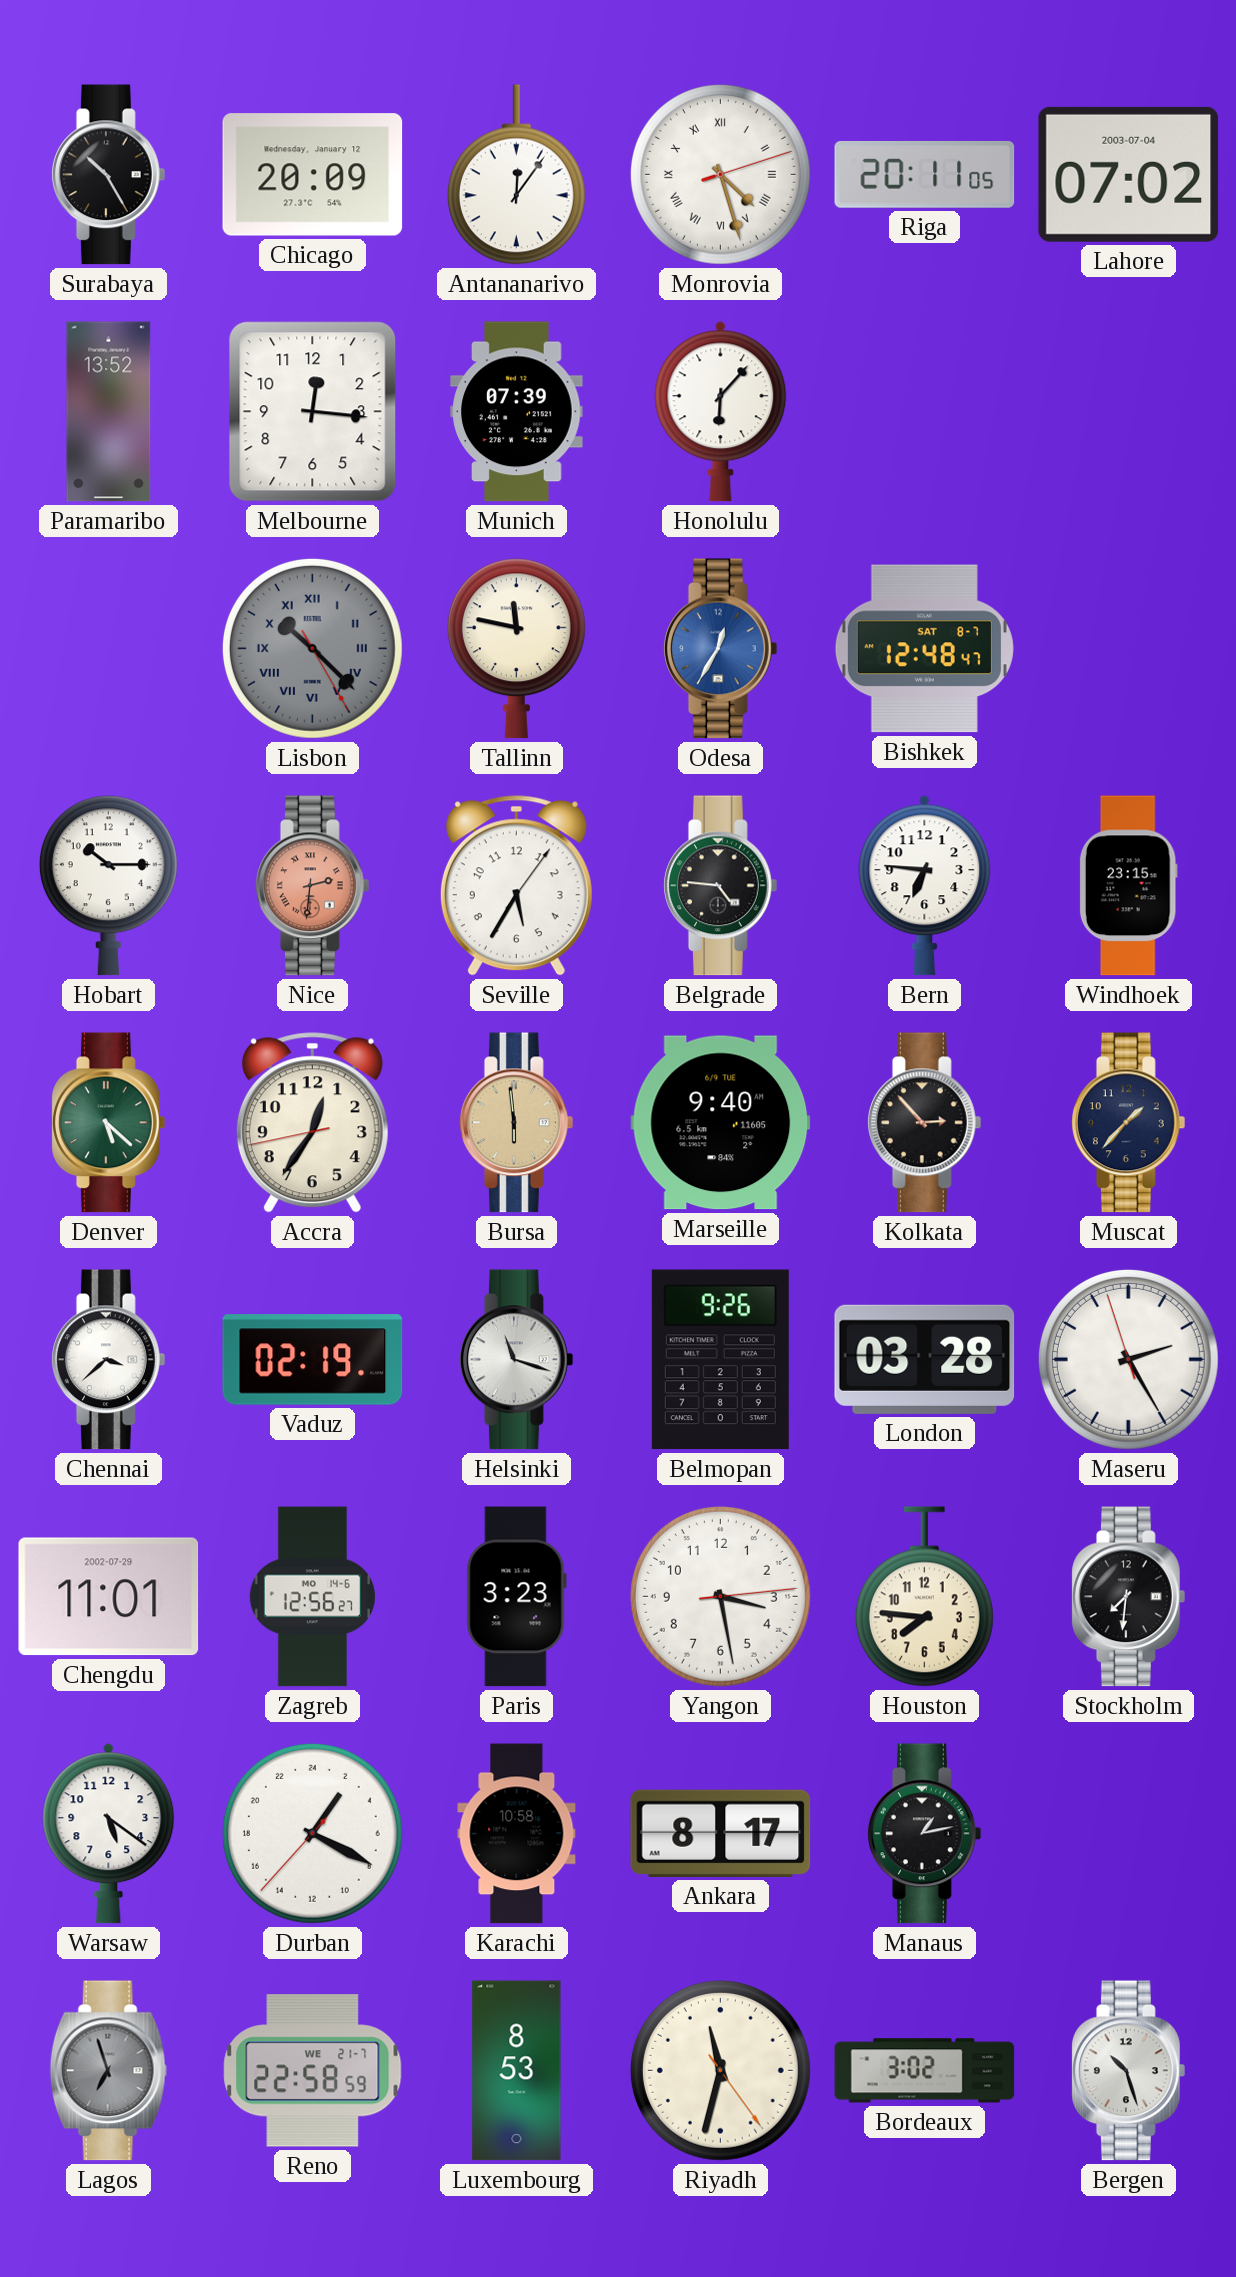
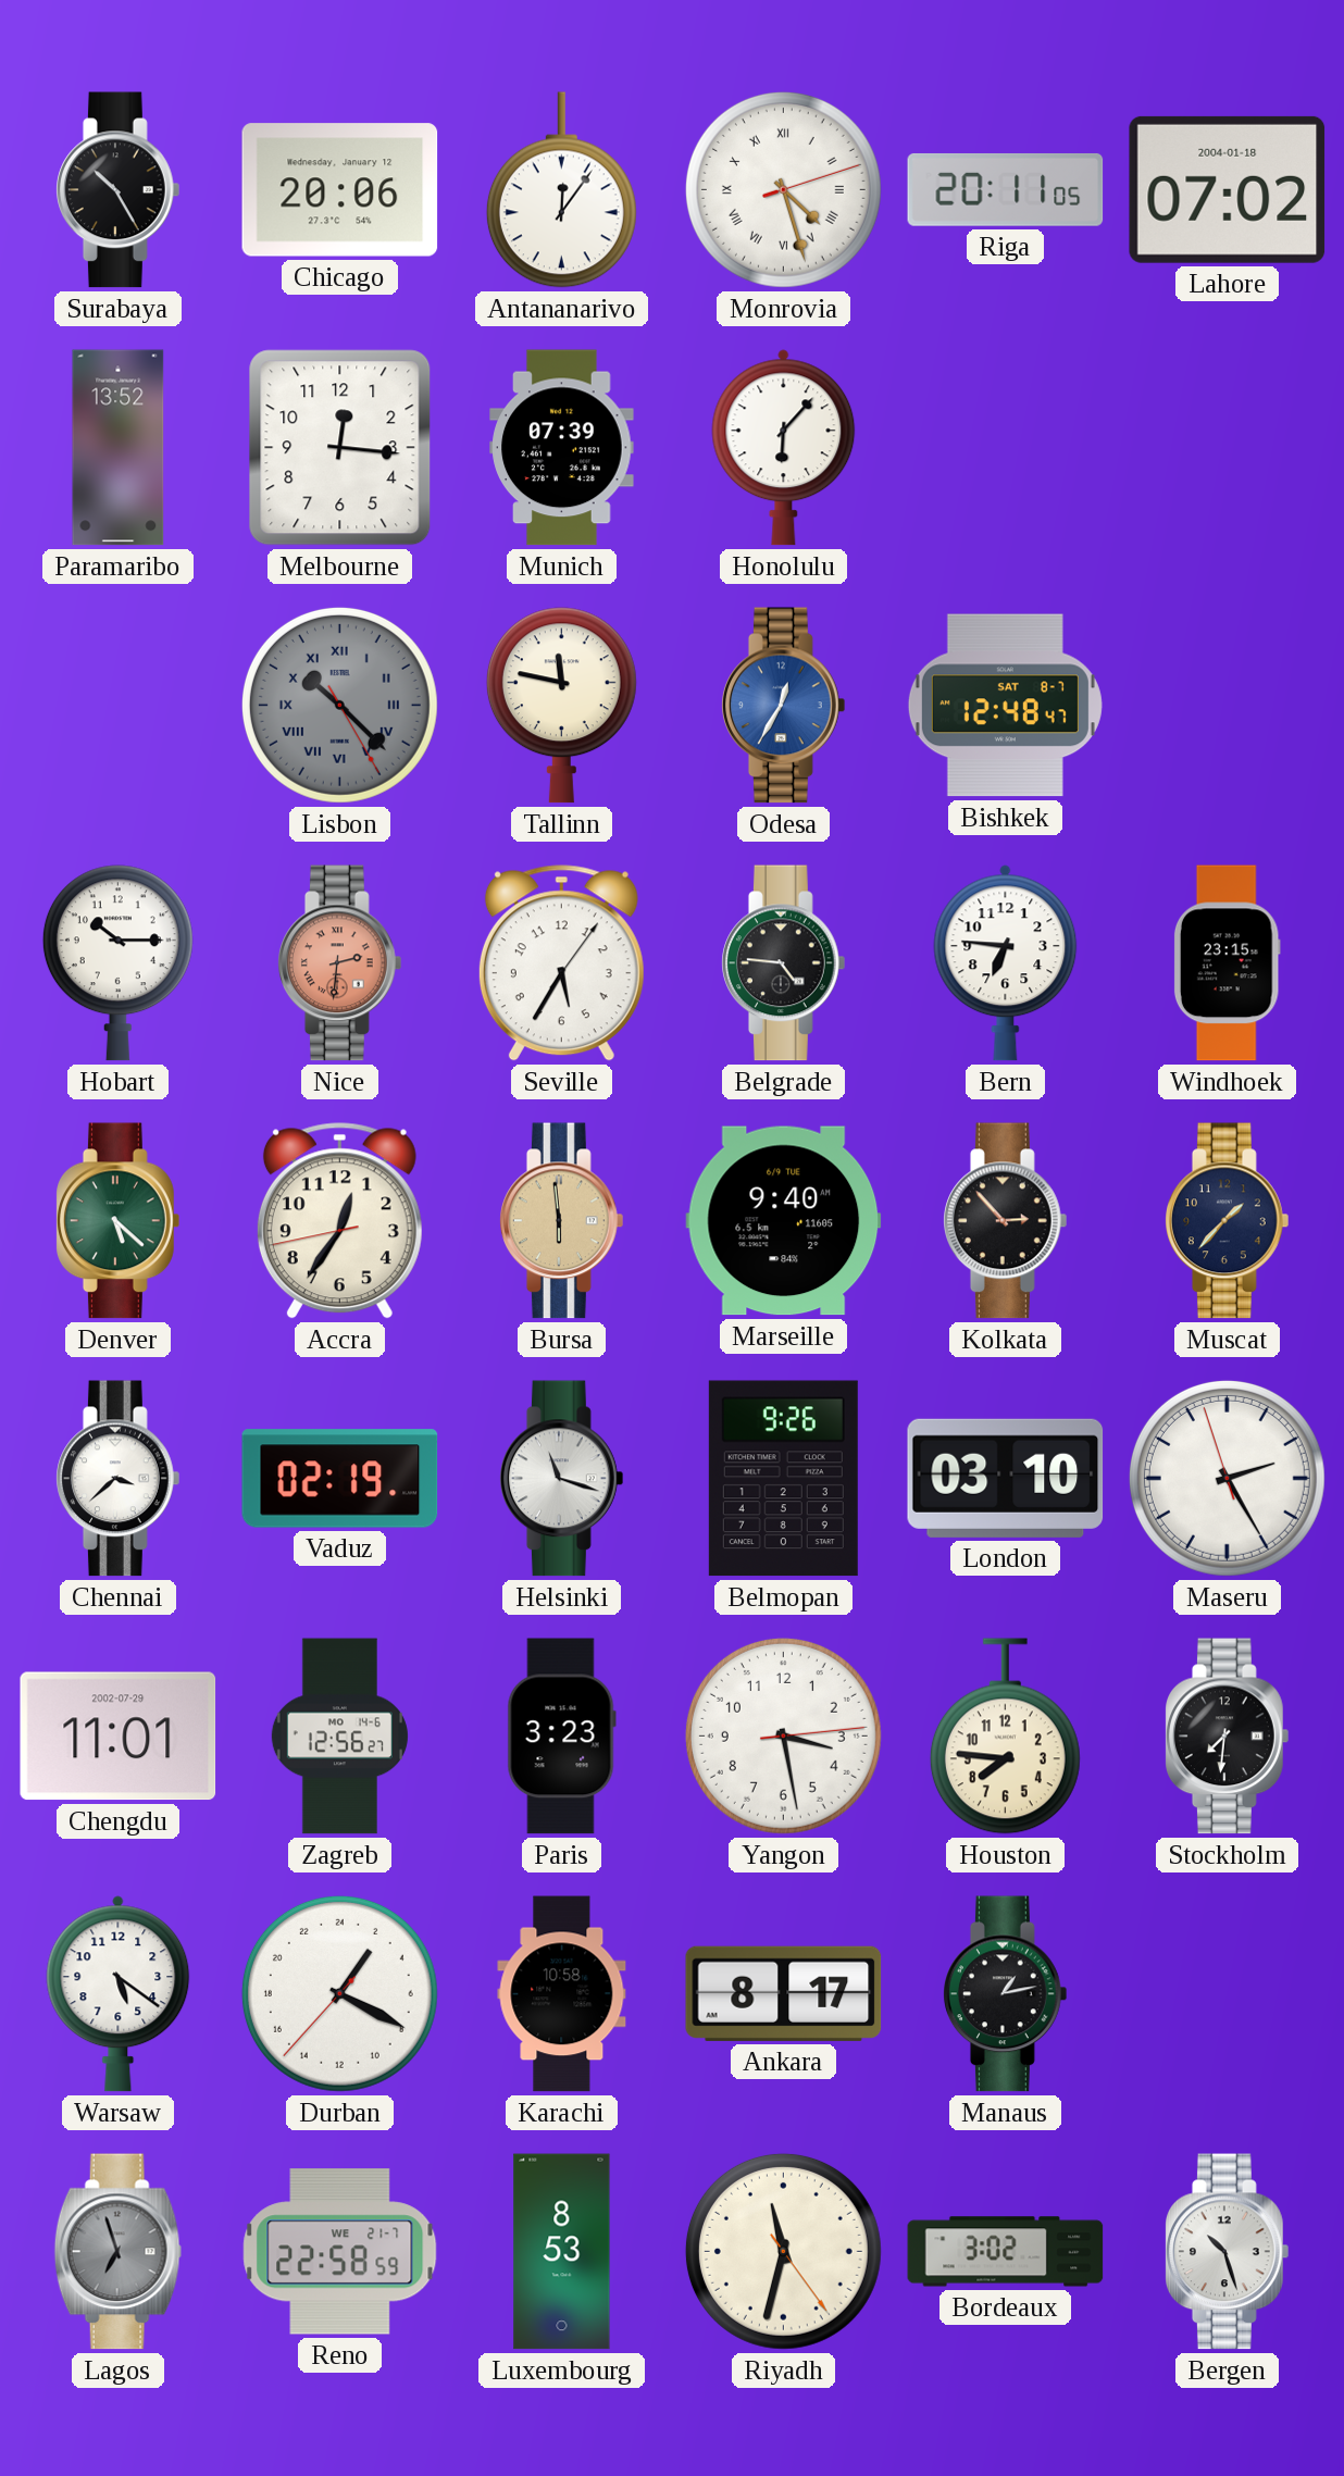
Chicago: 20:09 -> 20:06 (340, 190)
Lahore date: 2003-07-04 -> 2004-01-18 (1228, 189)
London: 03:28 -> 03:10 (1006, 1478)
